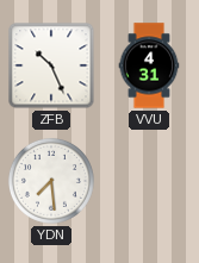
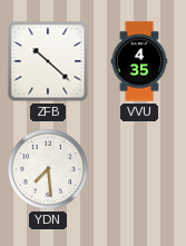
ZFB: 10:26 -> 10:22 (48, 61)
VVU: 4:31 -> 4:35 (139, 61)
